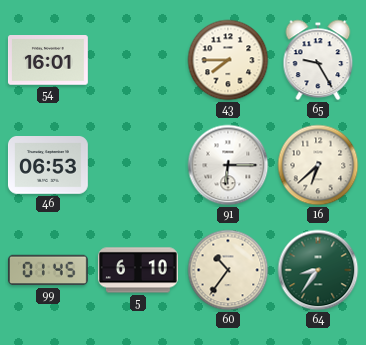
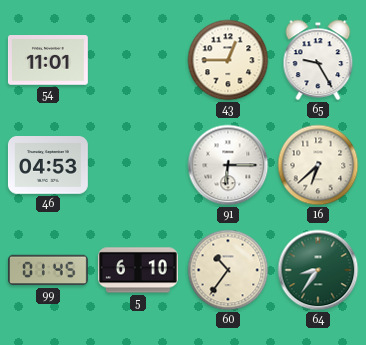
54: 16:01 -> 11:01 (48, 60)
43: 7:45 -> 12:45 (228, 60)
46: 06:53 -> 04:53 (48, 166)
